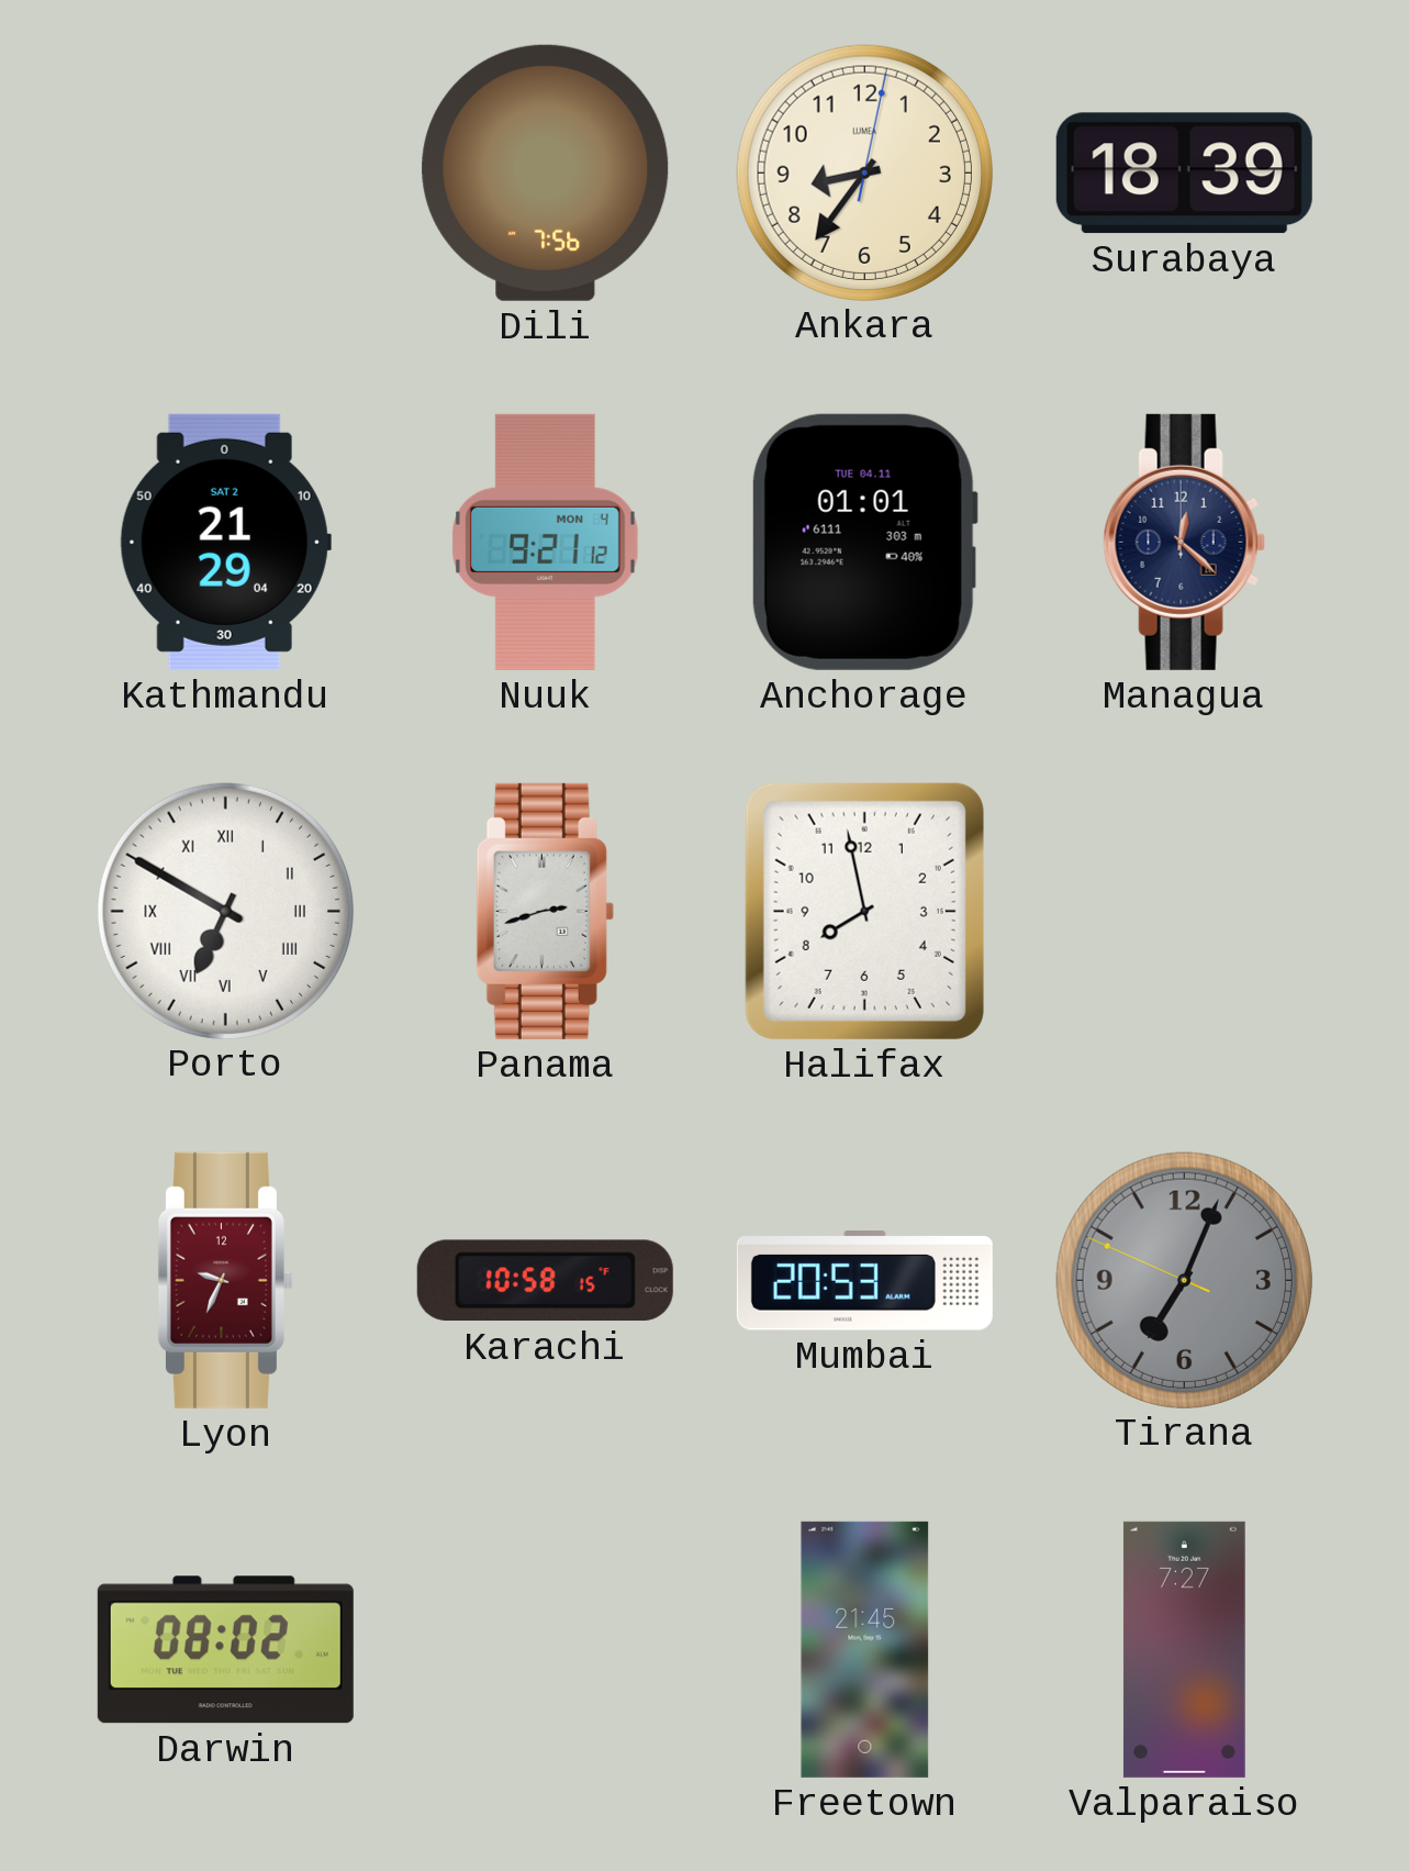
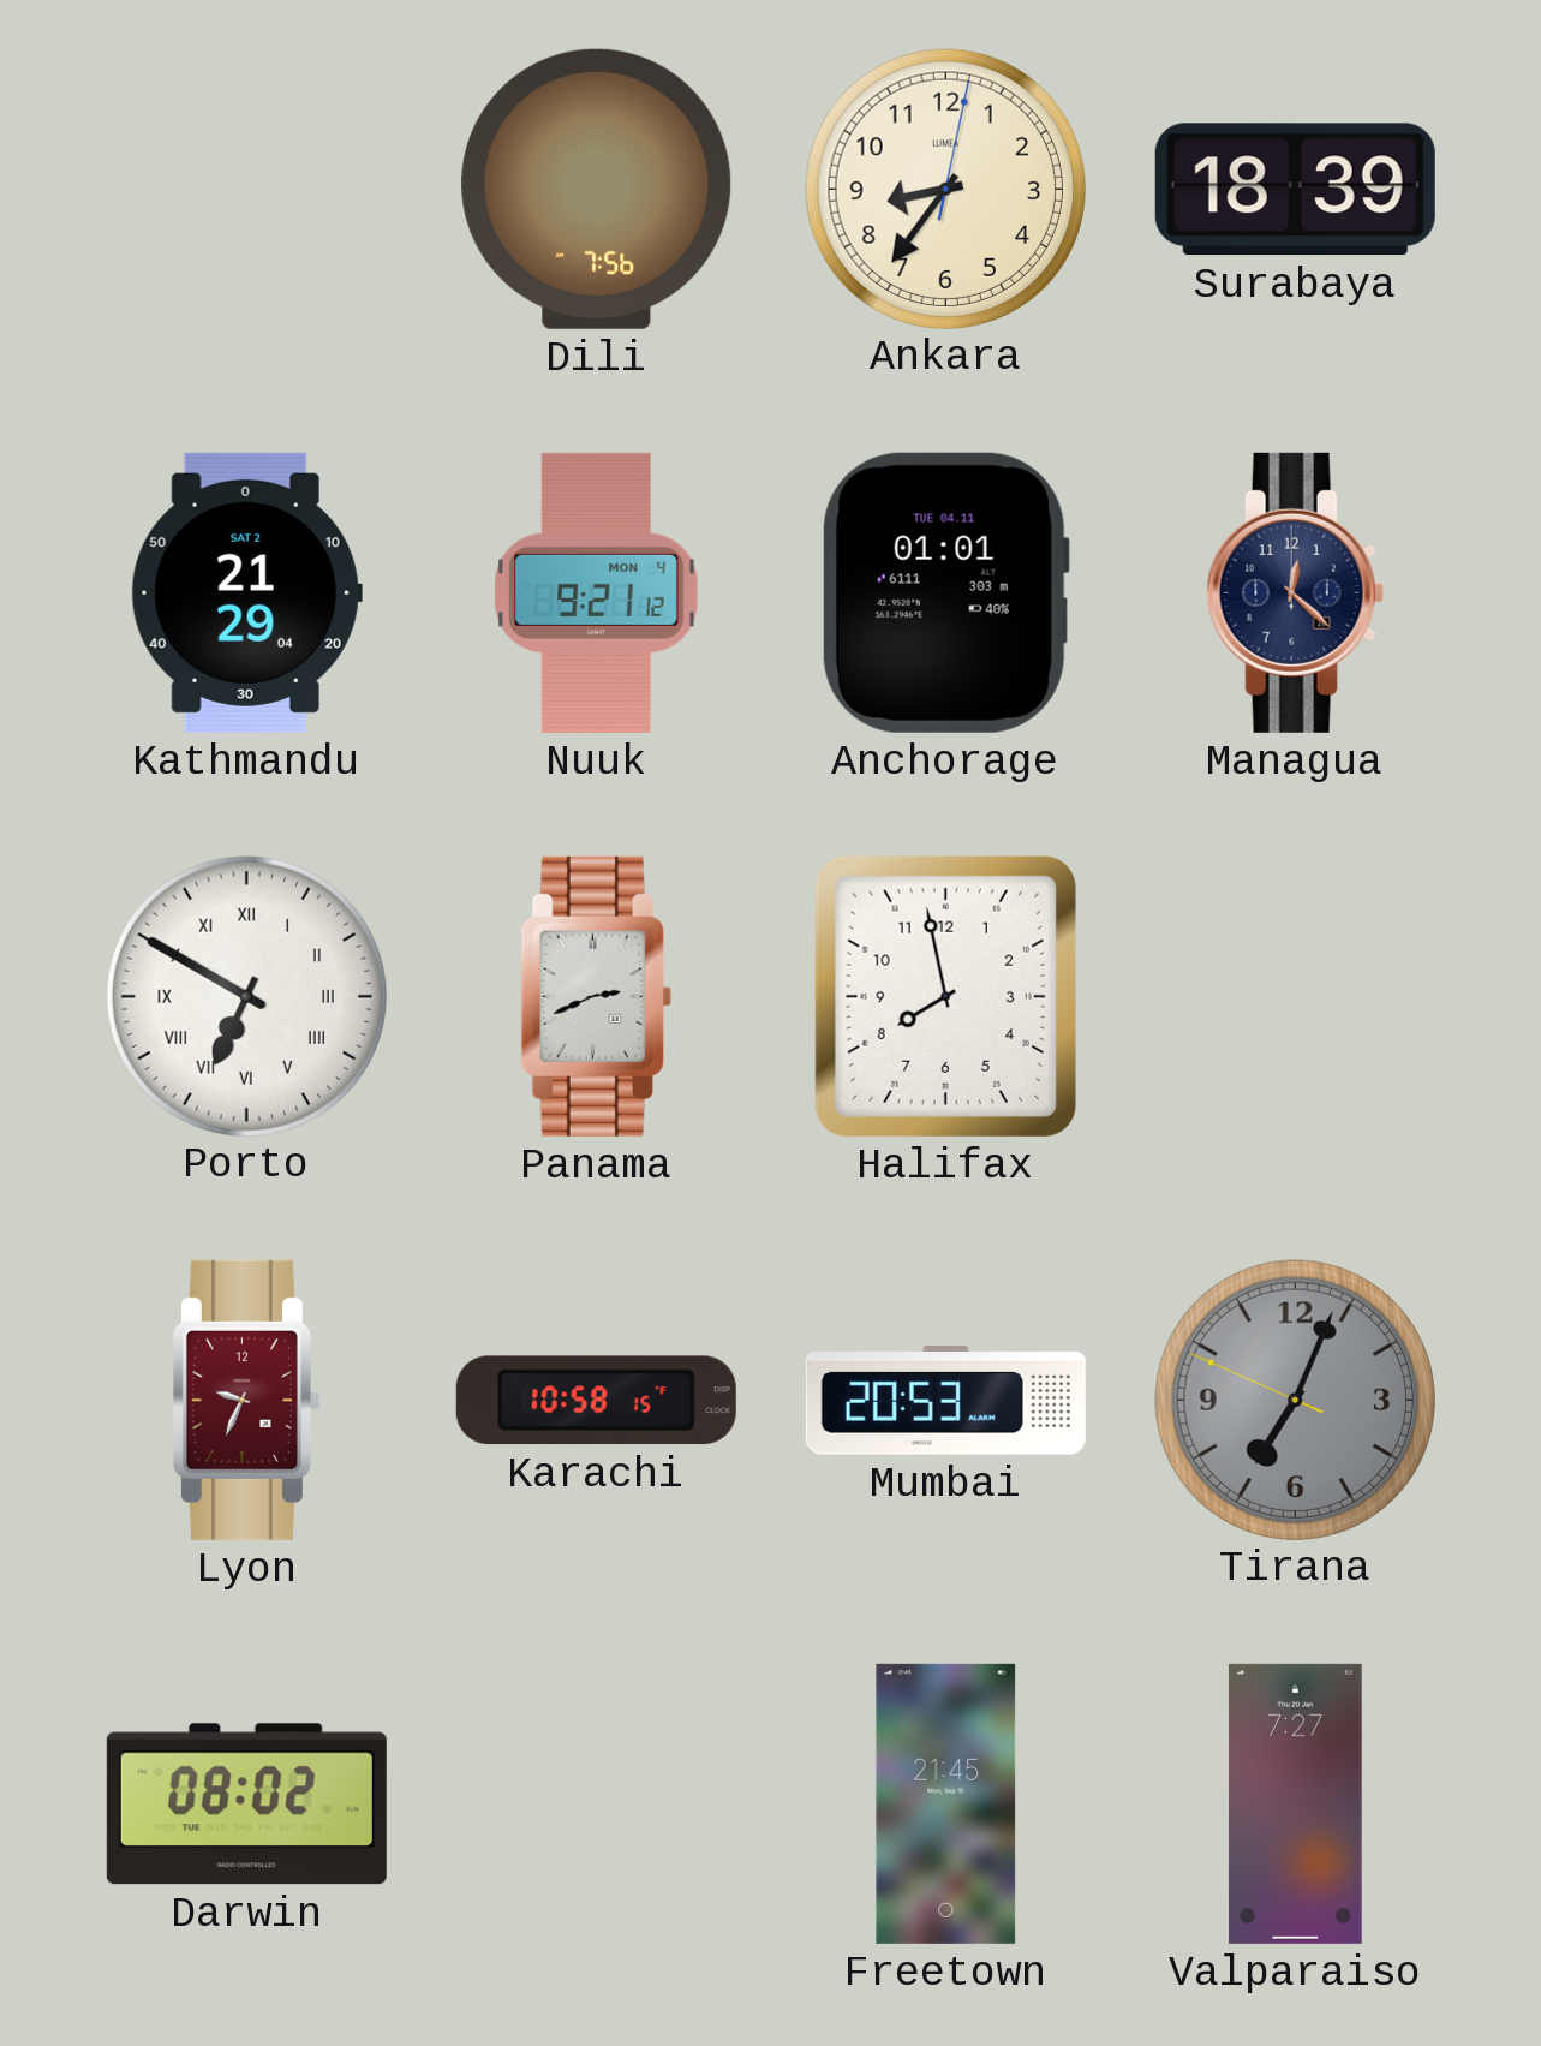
Panama: 2:42 -> 2:41 (596, 996)
